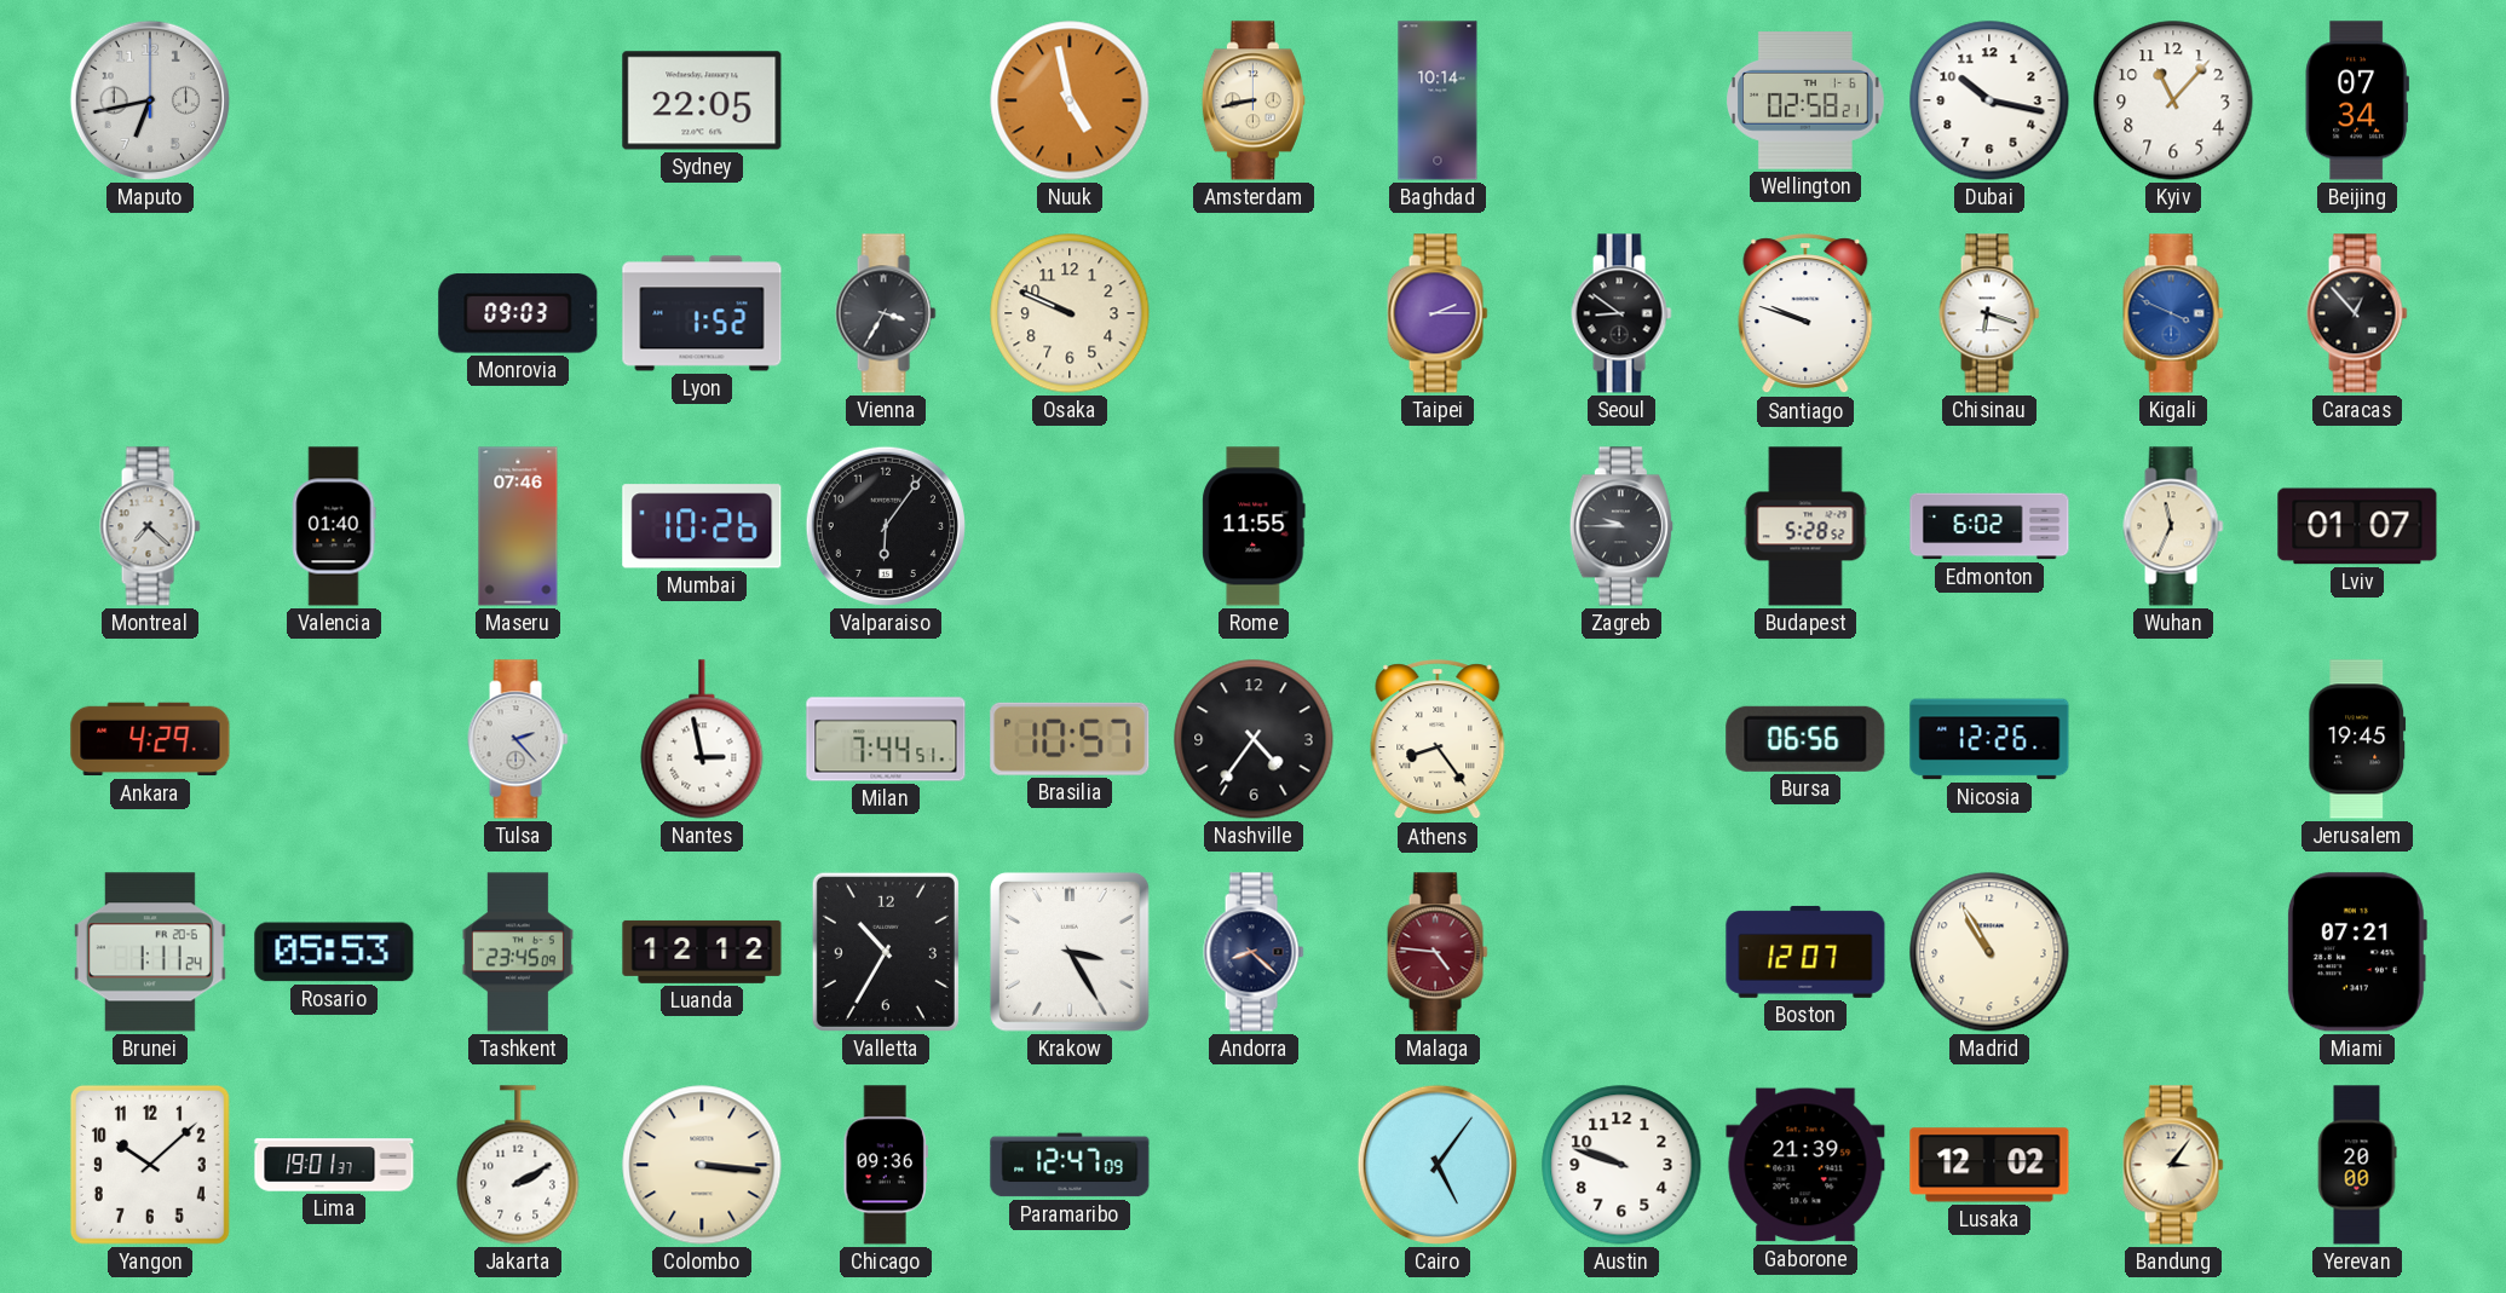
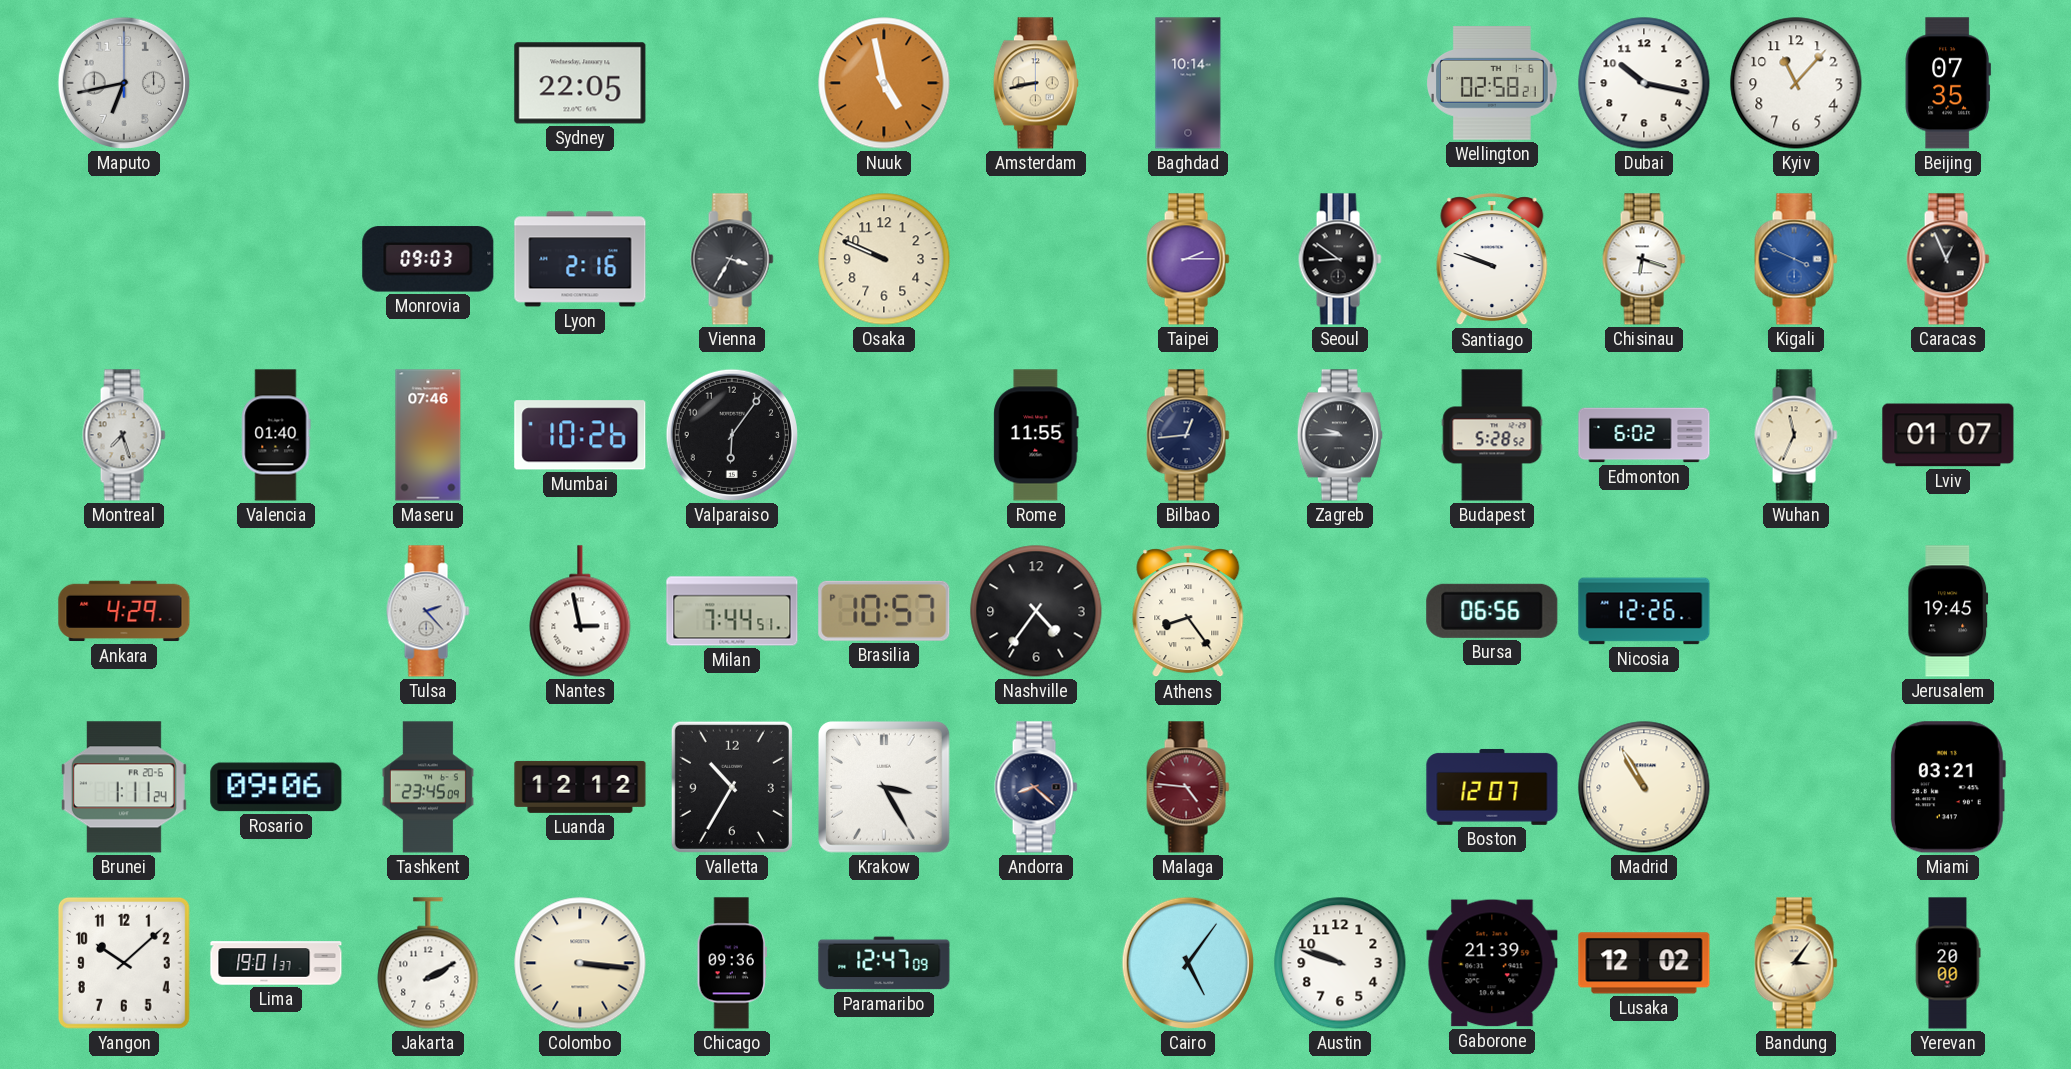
Beijing: 07:34 -> 07:35 (1948, 83)
Lyon: 1:52 -> 2:16 (580, 259)
Caracas: 12:53 -> 12:56 (1948, 259)
Montreal: 7:22 -> 7:27 (124, 435)
Bilbao: none -> 12:44 (1188, 435)
Rosario: 05:53 -> 09:06 (276, 787)
Miami: 07:21 -> 03:21 (1947, 787)
